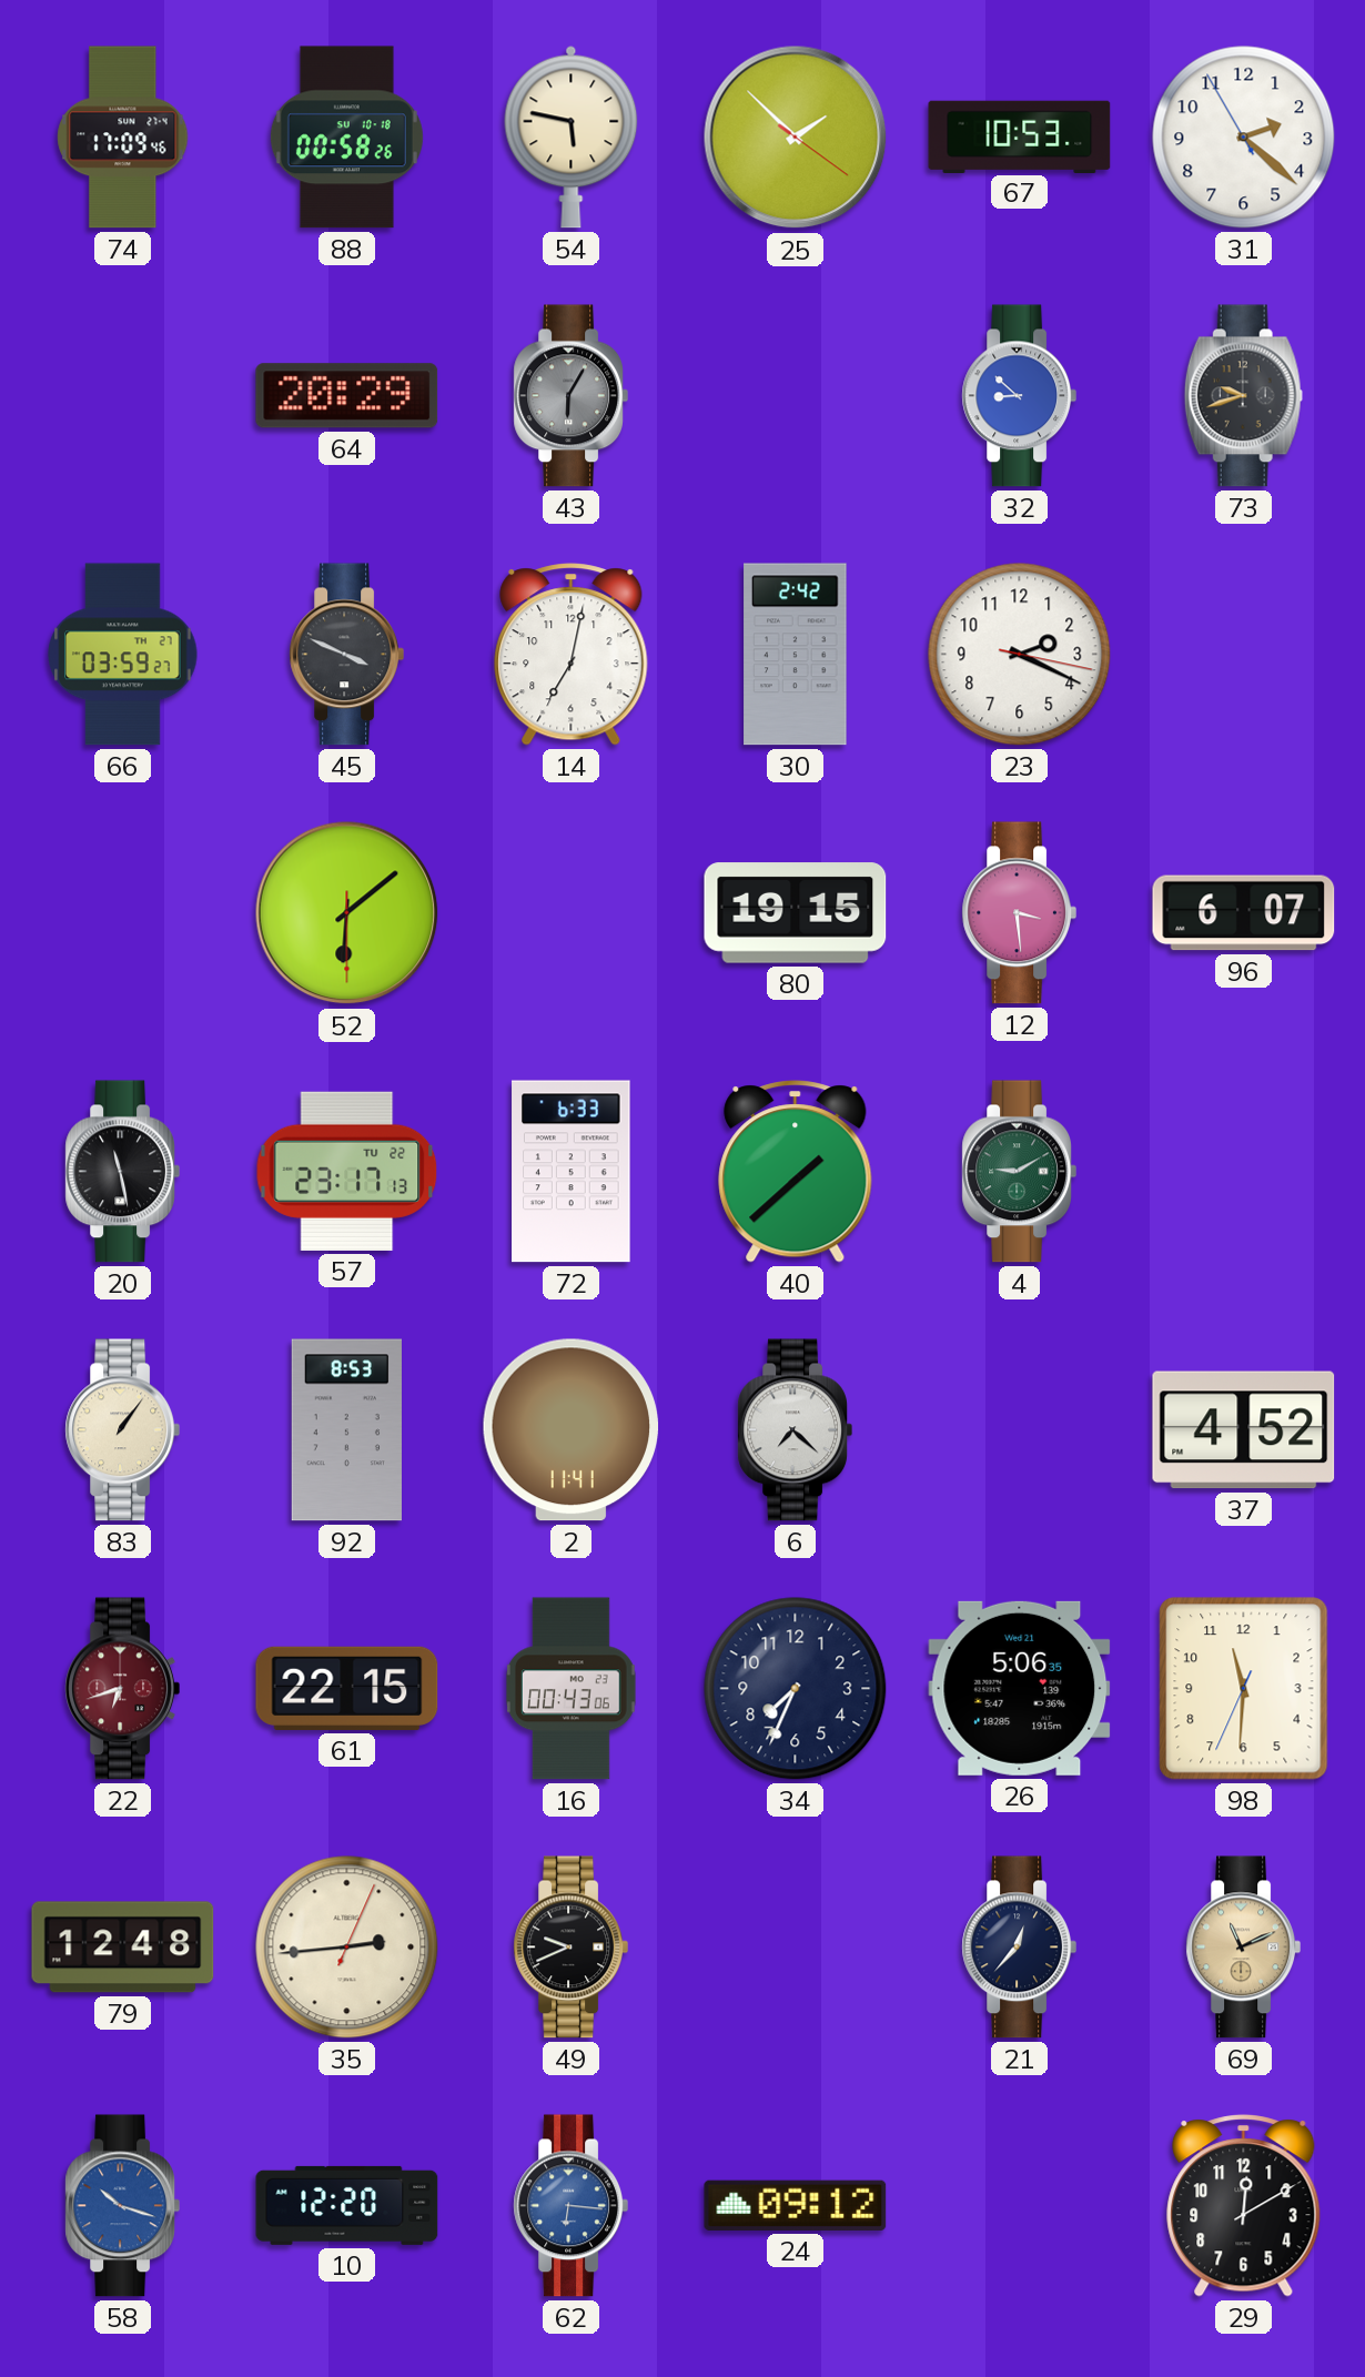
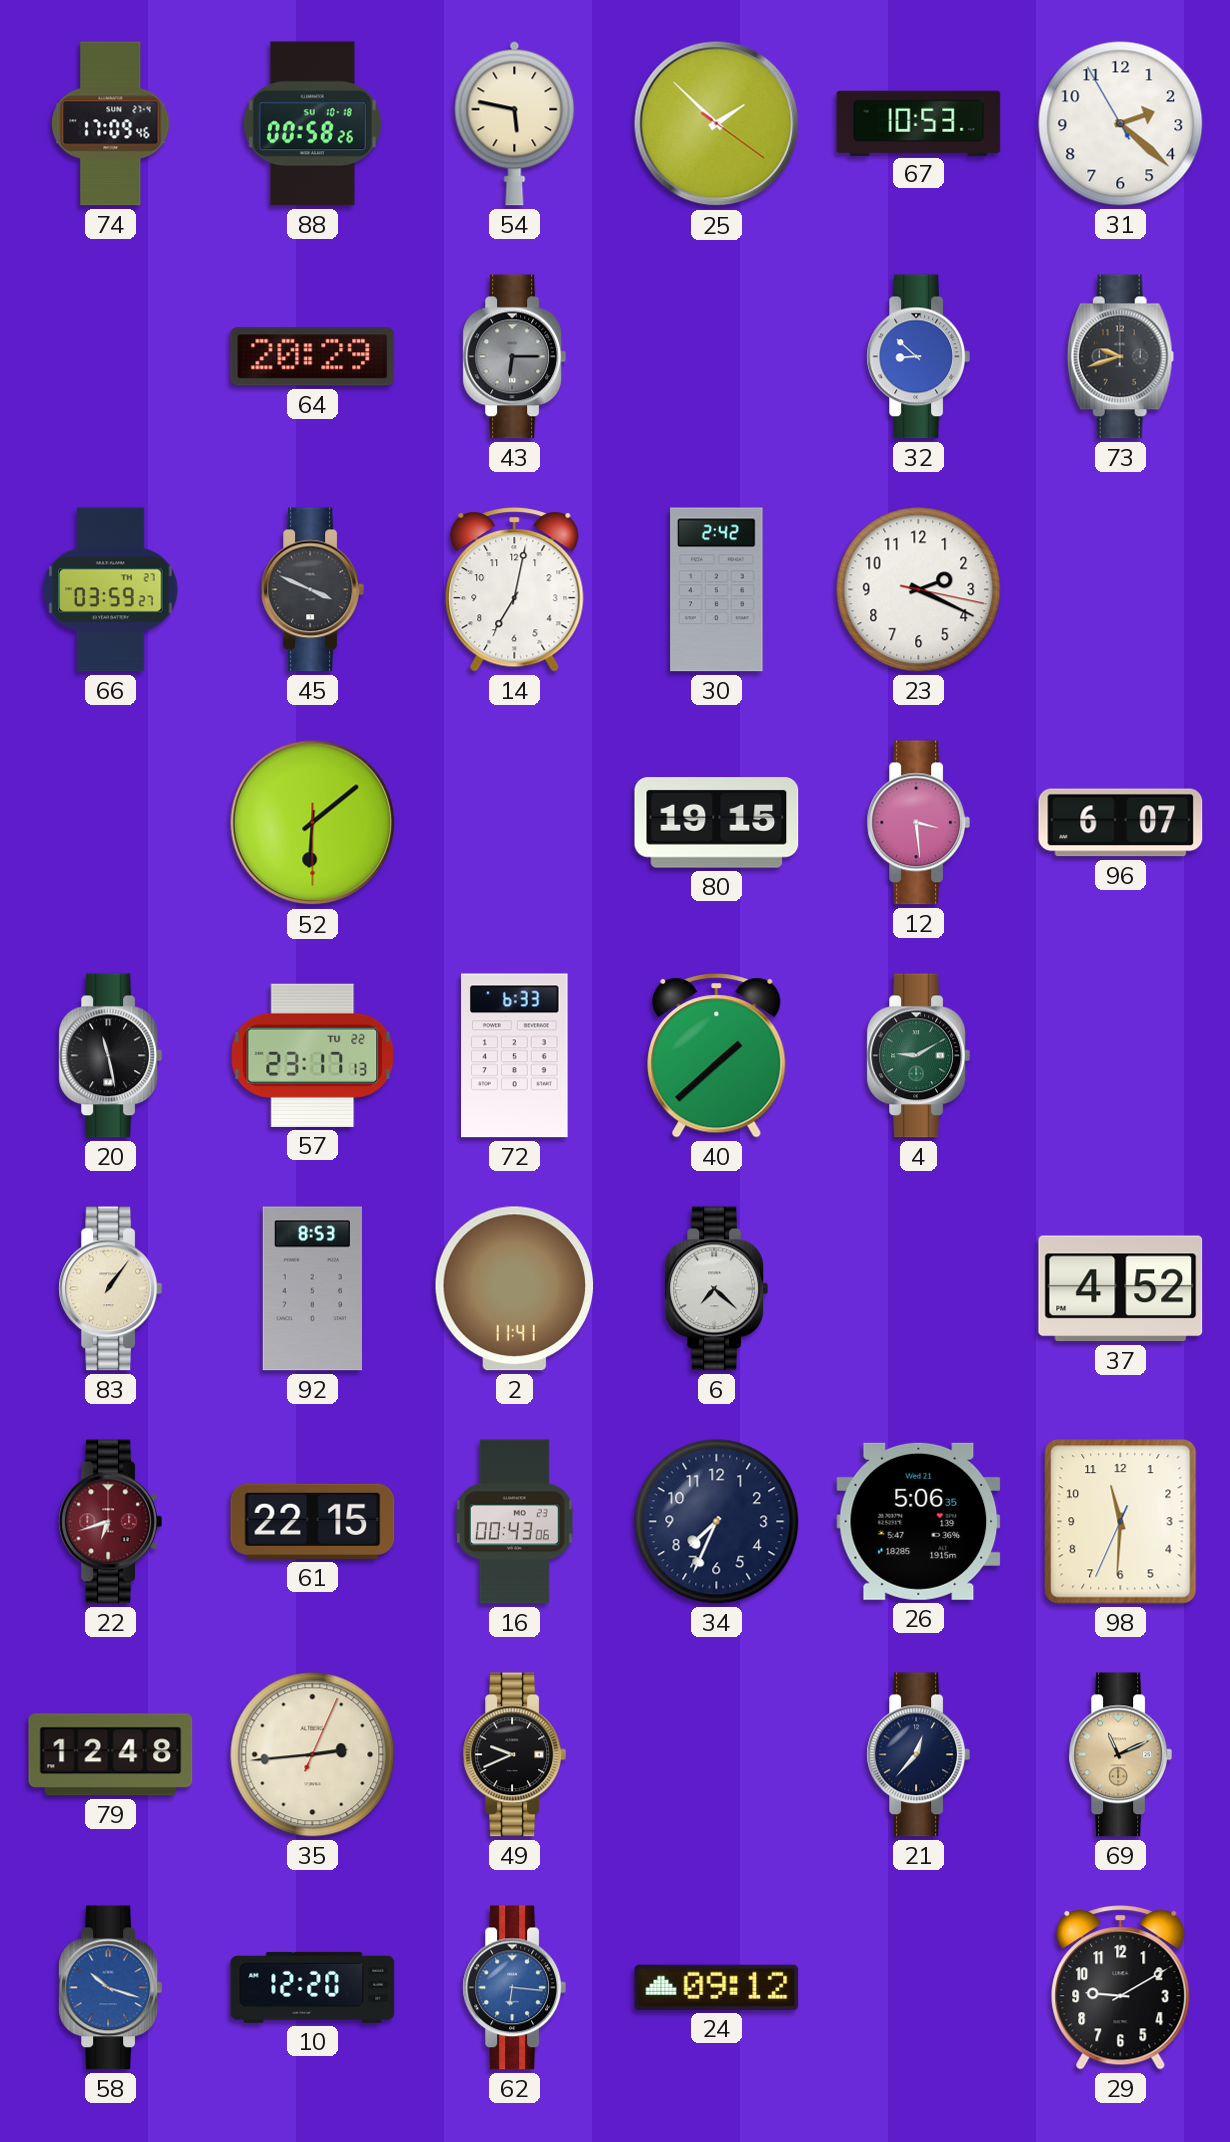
43: 6:05 -> 6:15 (514, 357)
29: 12:10 -> 9:10 (1121, 1988)
